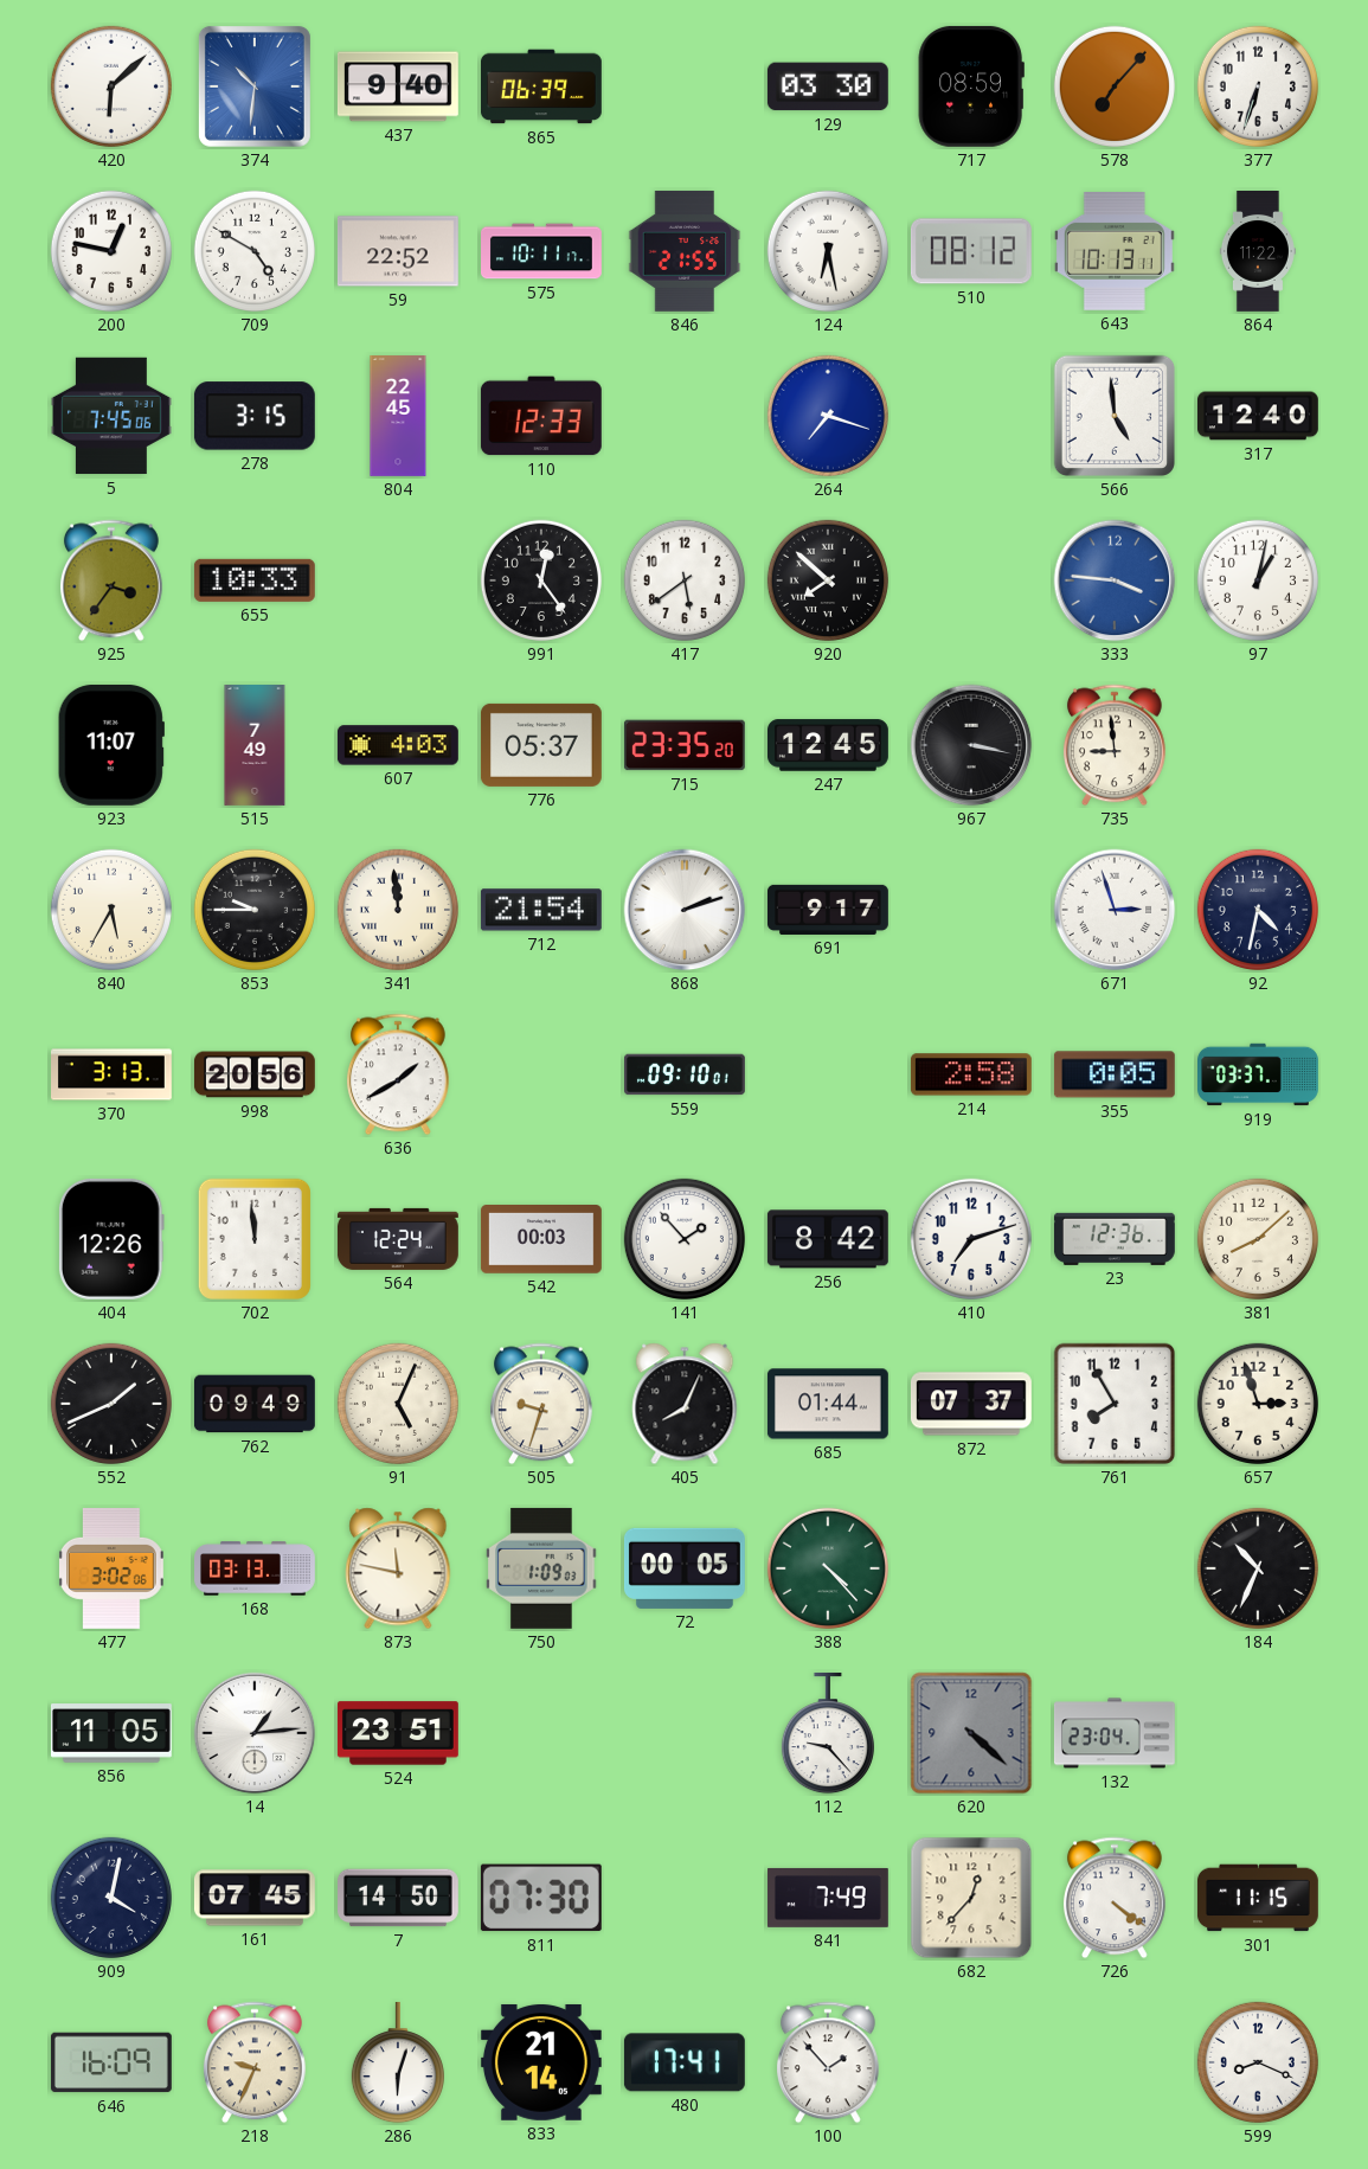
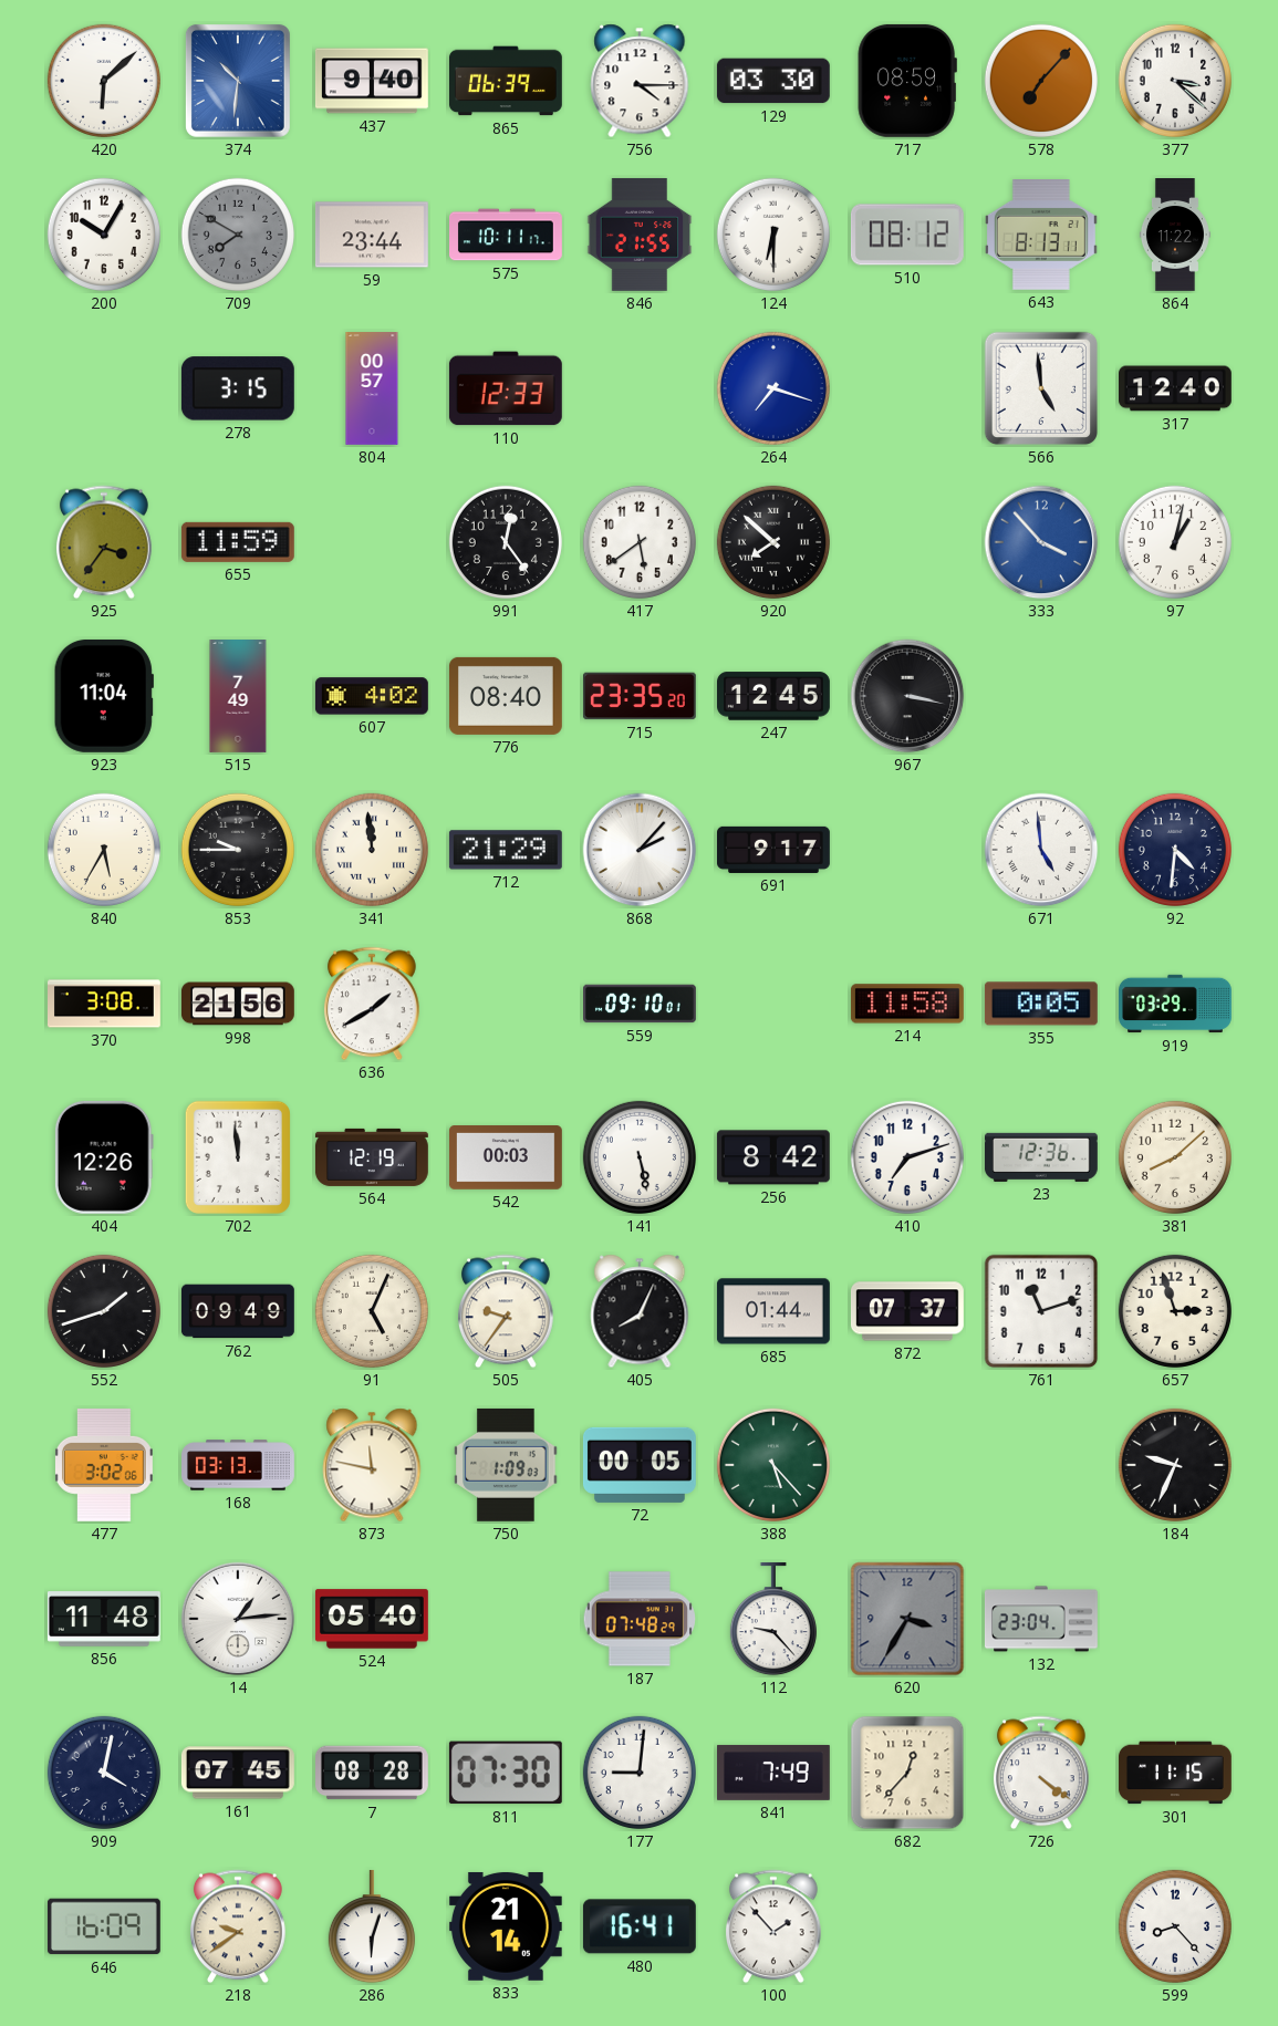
756: none -> 4:15 (640, 81)
377: 6:33 -> 3:22 (1175, 81)
200: 12:47 -> 10:05 (104, 235)
709: 4:50 -> 7:50 (238, 235)
709 dial: white -> grey (238, 235)
59: 22:52 -> 23:44 (372, 235)
124: 6:28 -> 6:30 (773, 235)
643: 10:13 -> 8:13 (1041, 236)
5: 7:45 -> none (111, 416)
804: 22:45 -> 00:57 (372, 389)
655: 10:33 -> 11:59 (238, 542)
333: 3:46 -> 3:53 (1041, 542)
923: 11:07 -> 11:04 (104, 696)
607: 4:03 -> 4:02 (372, 696)
776: 05:37 -> 08:40 (506, 696)
735: 8:59 -> none (1115, 745)
712: 21:54 -> 21:29 (506, 850)
868: 2:12 -> 2:07 (640, 850)
671: 2:57 -> 4:59 (1041, 850)
92: 4:32 -> 4:31 (1175, 850)
370: 3:13 -> 3:08 (105, 1004)
998: 20:56 -> 21:56 (238, 1004)
214: 2:58 -> 11:58 (907, 1004)
919: 03:37 -> 03:29 (1176, 1004)
564: 12:24 -> 12:19 (372, 1157)
141: 1:53 -> 5:28 (640, 1157)
552: 1:41 -> 1:42 (104, 1311)
505: 9:33 -> 9:36 (506, 1311)
761: 7:55 -> 11:12 (1041, 1311)
388: 4:23 -> 5:23 (773, 1465)
184: 10:34 -> 9:34 (1175, 1465)
856: 11:05 -> 11:48 (105, 1619)
524: 23:51 -> 05:40 (372, 1619)
187: none -> 07:48 (638, 1619)
620: 4:22 -> 3:35 (907, 1619)
7: 14:50 -> 08:28 (373, 1773)
177: none -> 9:01 (640, 1773)
218: 9:34 -> 9:39 (238, 1926)
480: 17:41 -> 16:41 (640, 1926)
599: 8:19 -> 8:23 (1175, 1926)
